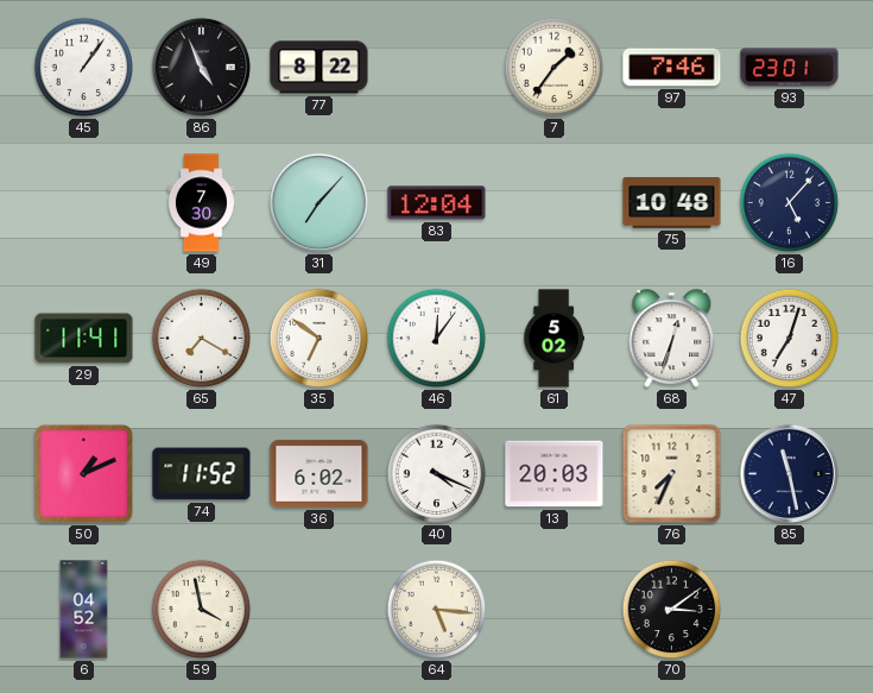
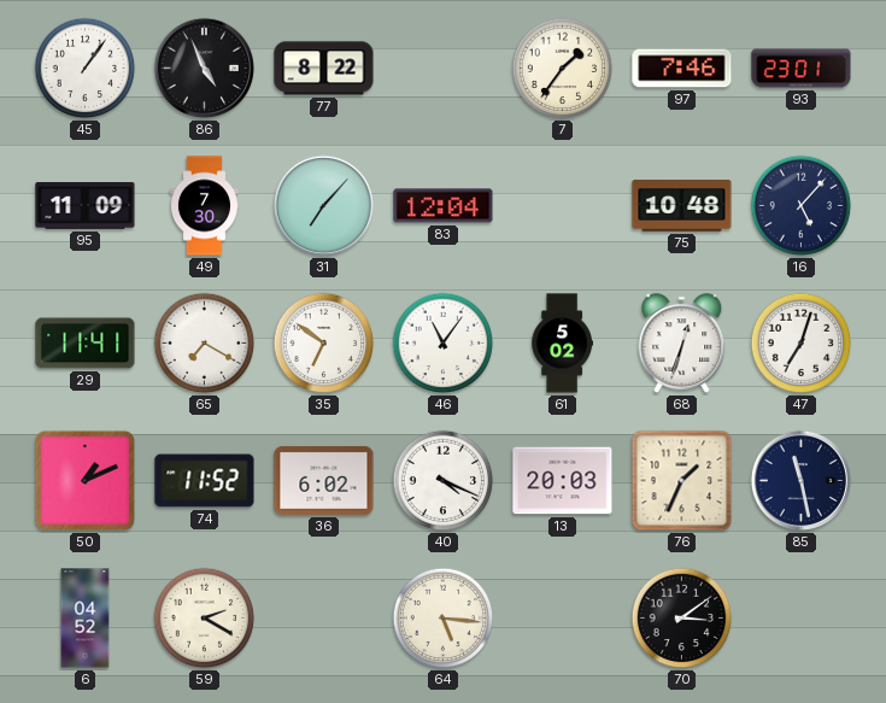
95: none -> 11:09 (86, 206)
46: 12:06 -> 11:06 (444, 344)
76: 7:34 -> 1:34 (682, 481)
59: 3:58 -> 2:20 (205, 619)
